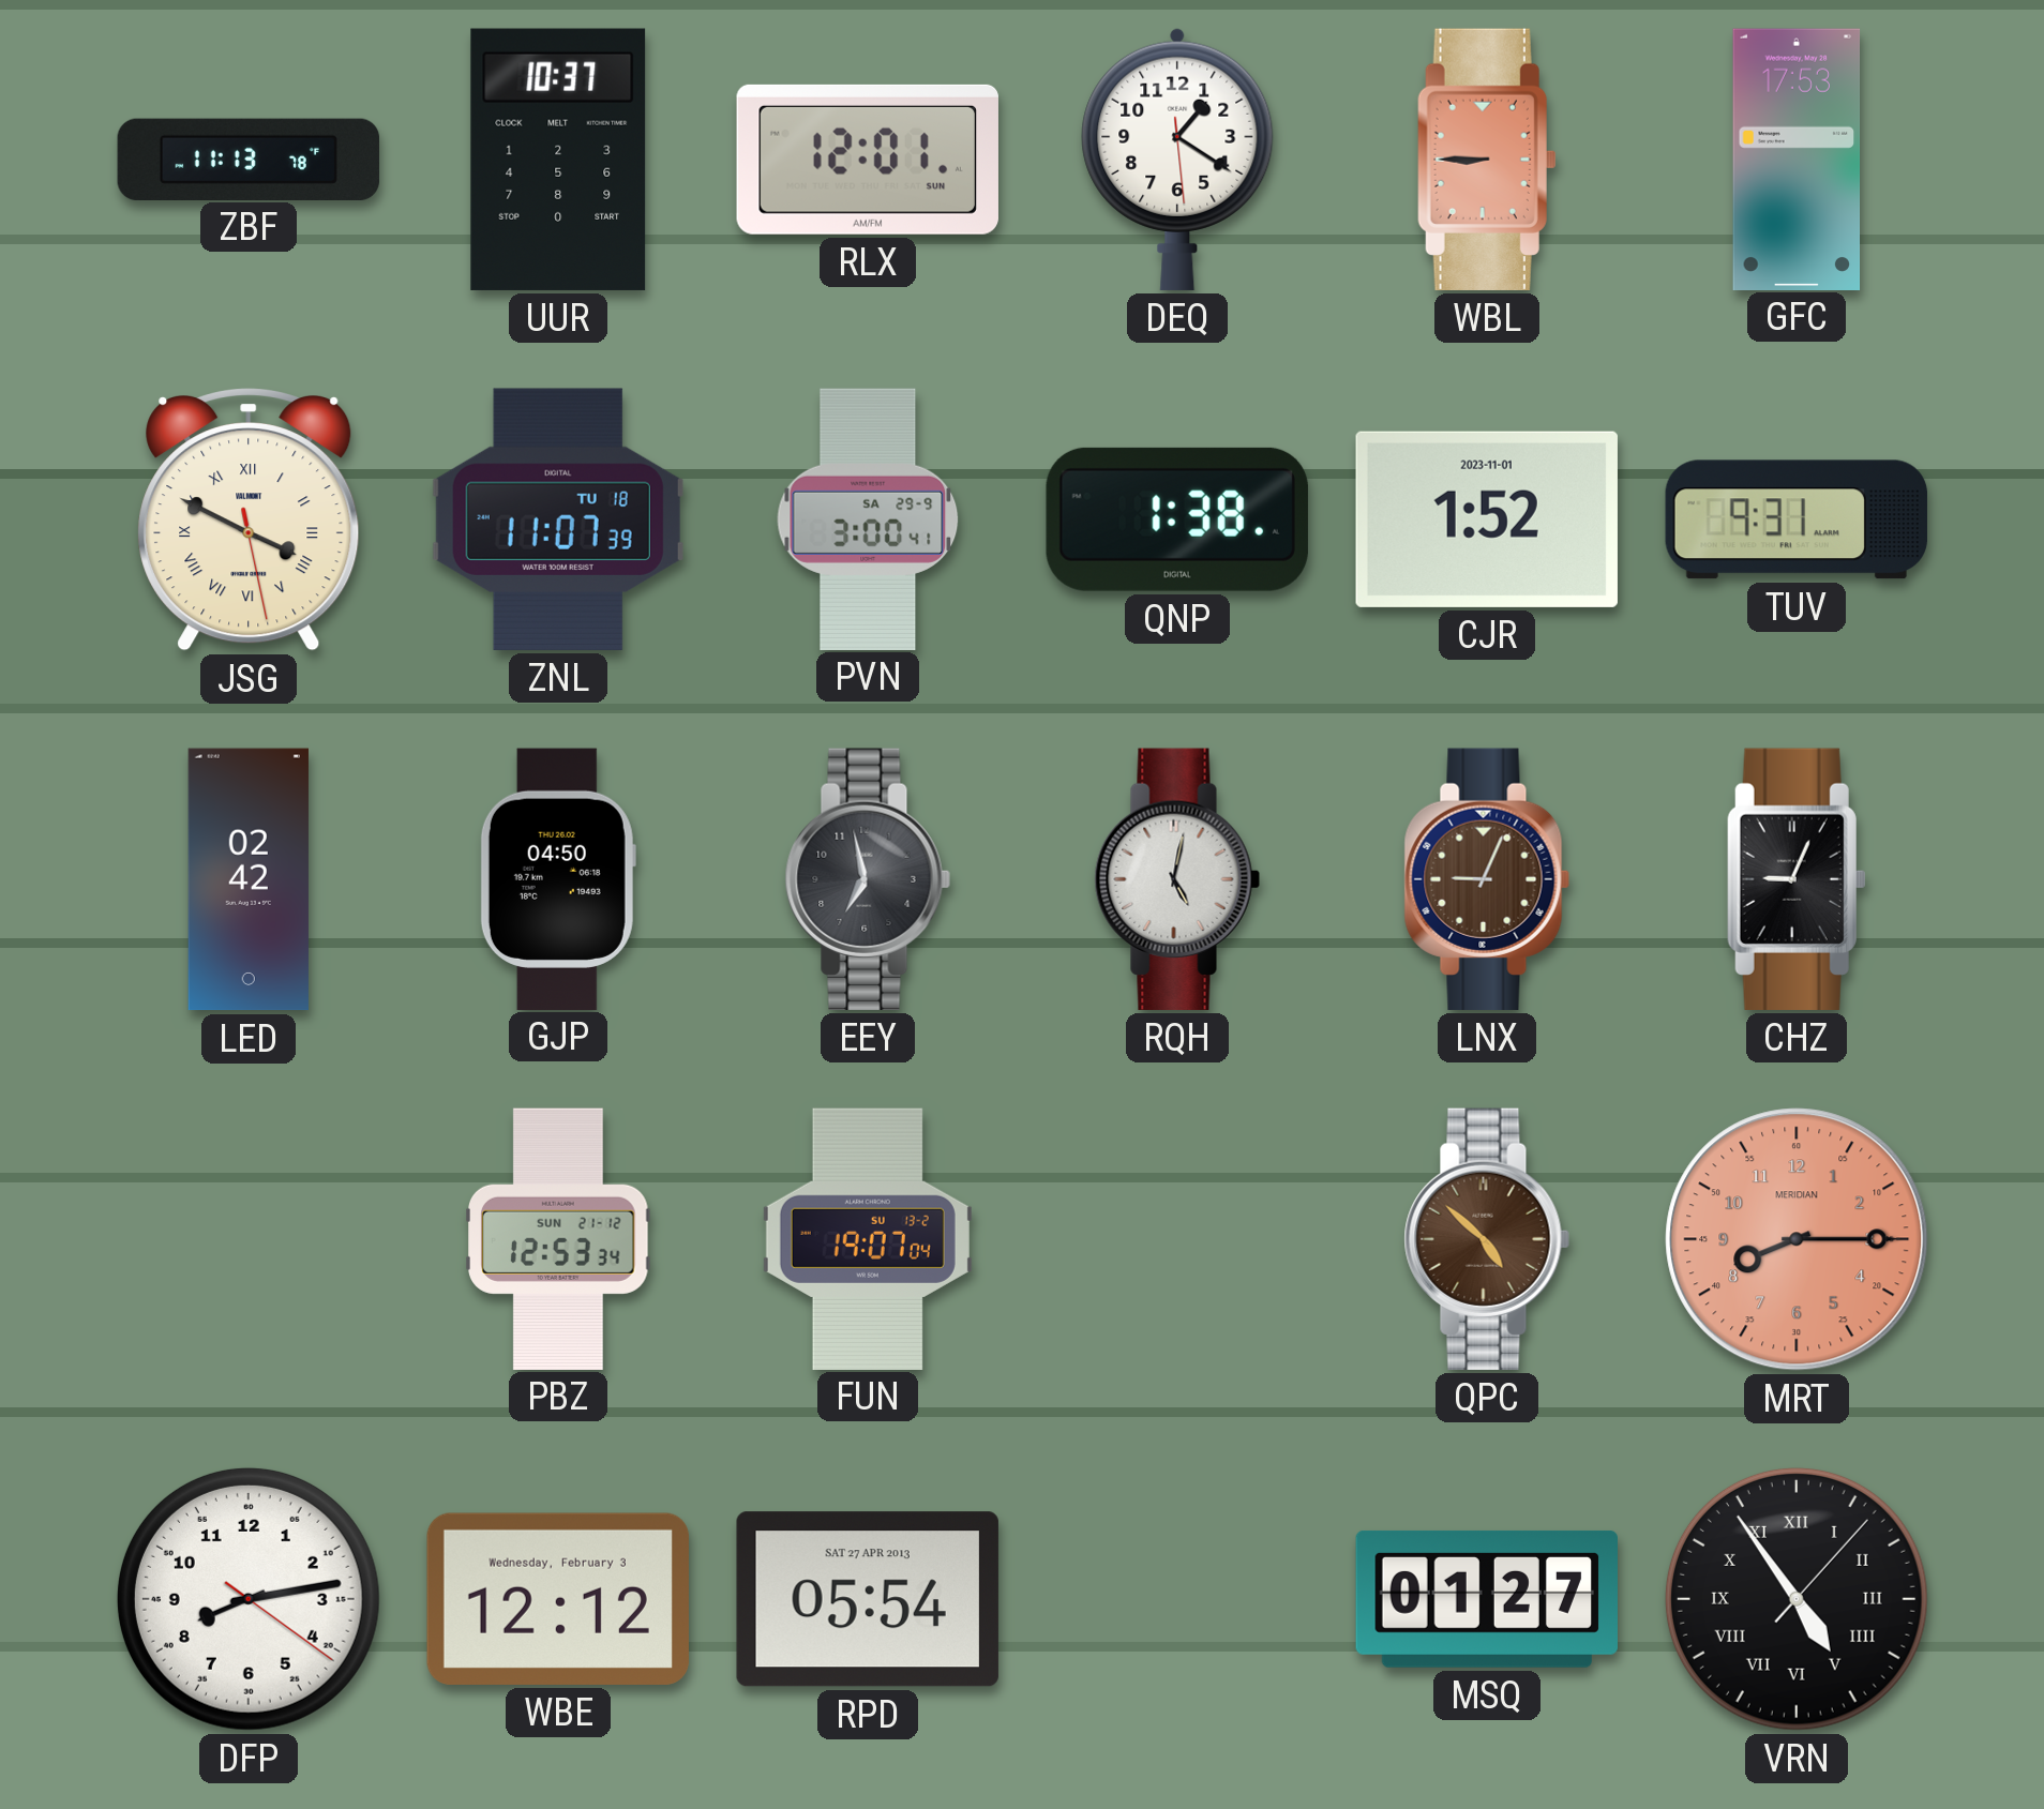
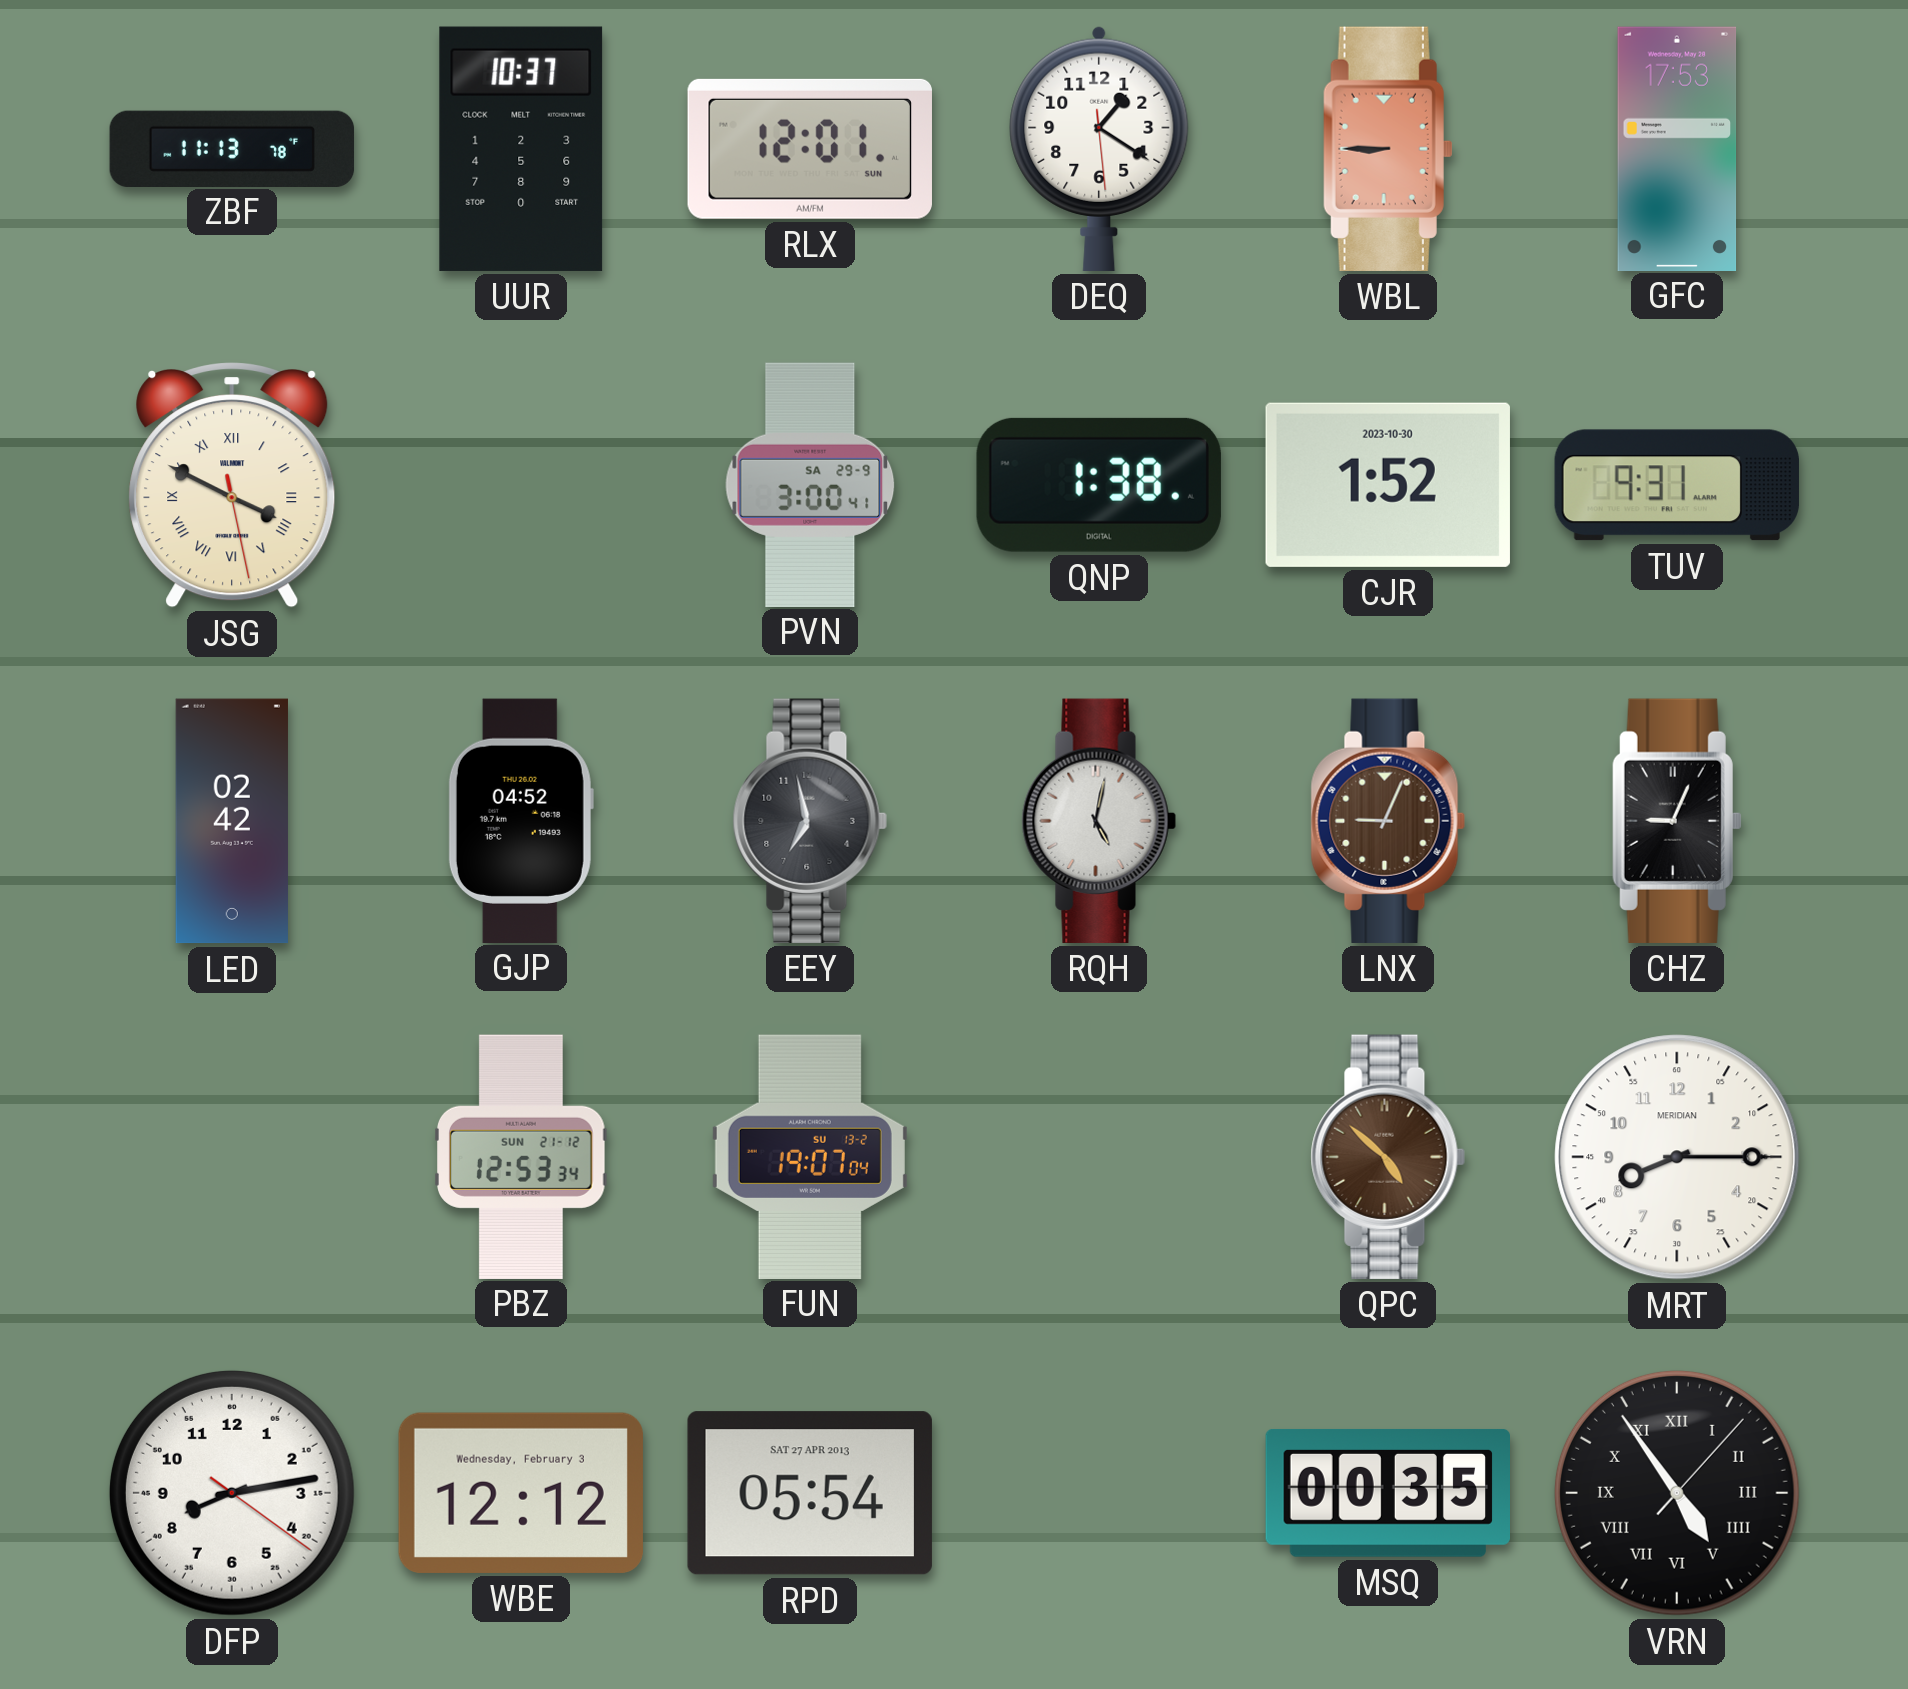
ZNL: 11:07 -> none (558, 519)
CJR date: 2023-11-01 -> 2023-10-30 (1388, 485)
GJP: 04:50 -> 04:52 (521, 820)
MRT dial: salmon -> white (1677, 1157)
MSQ: 01:27 -> 00:35 (1387, 1493)
